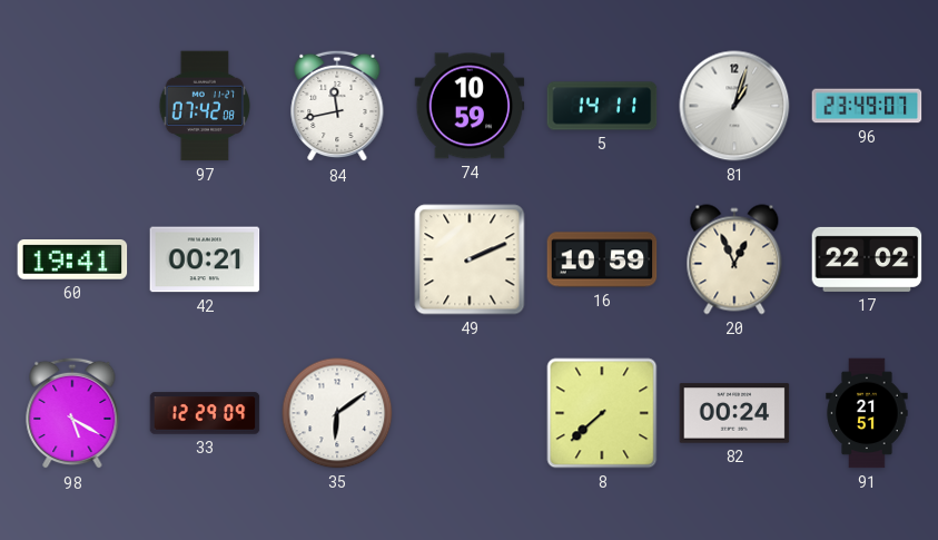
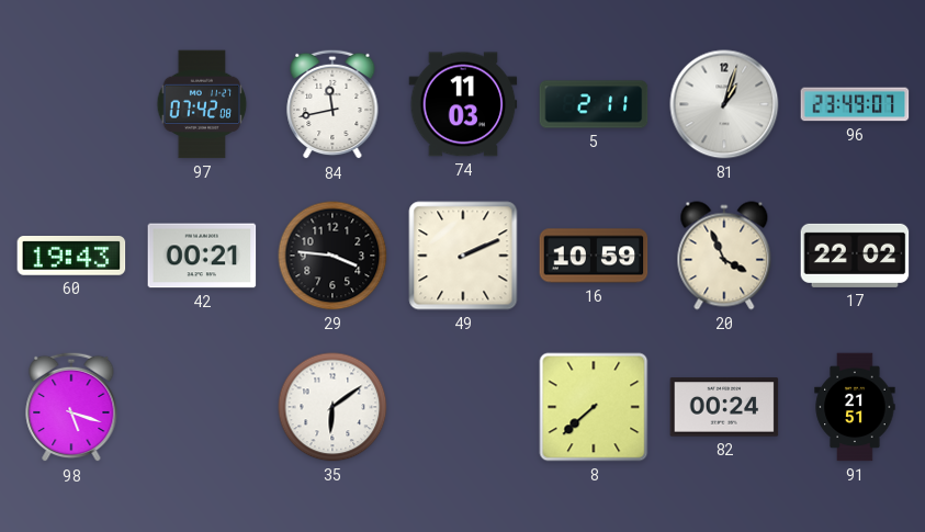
74: 10:59 -> 11:03 (463, 104)
5: 14:11 -> 2:11 (594, 104)
60: 19:41 -> 19:43 (71, 257)
29: none -> 3:46 (332, 256)
20: 12:56 -> 3:56 (724, 256)
98: 5:20 -> 5:18 (71, 407)
33: 12:29 -> none (205, 413)
